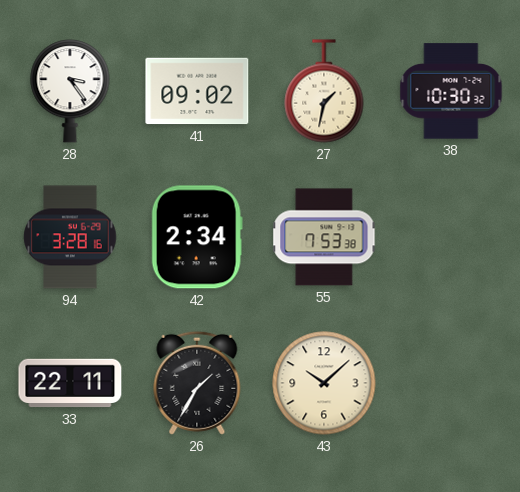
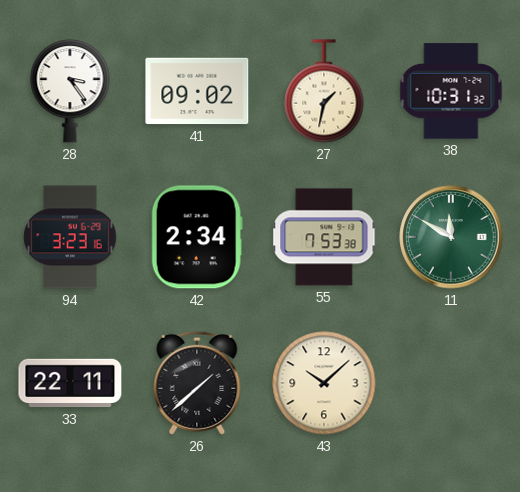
38: 10:30 -> 10:31 (451, 91)
94: 3:28 -> 3:23 (70, 237)
11: none -> 11:50 (451, 237)
26: 1:35 -> 1:38 (197, 383)
